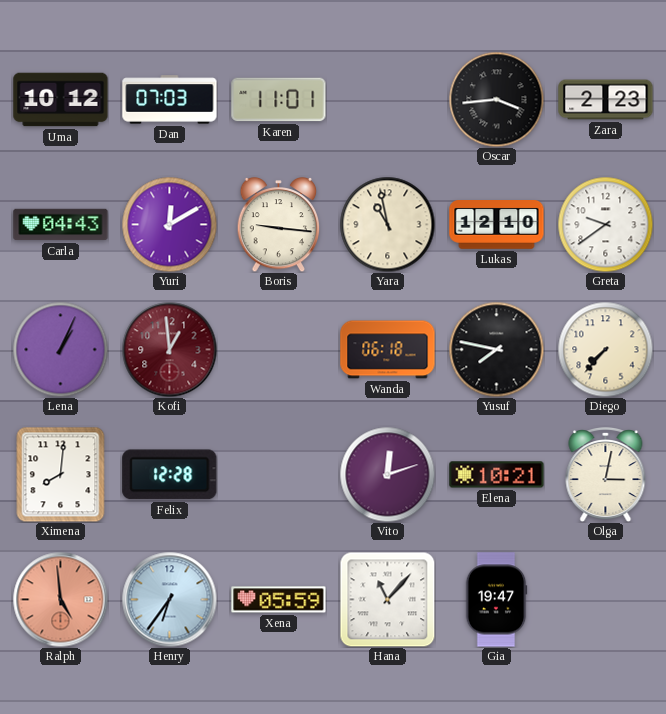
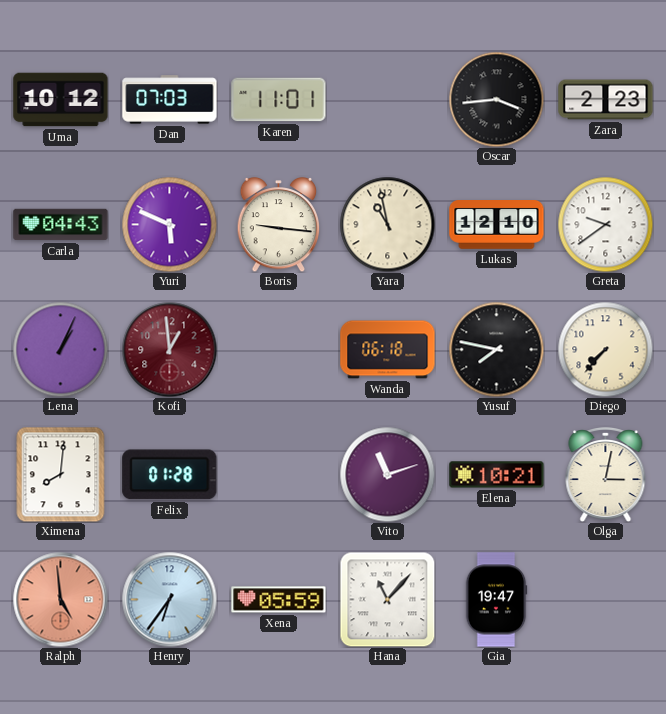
Yuri: 12:10 -> 5:49 (169, 224)
Felix: 12:28 -> 01:28 (170, 475)
Vito: 12:12 -> 11:12 (387, 474)
